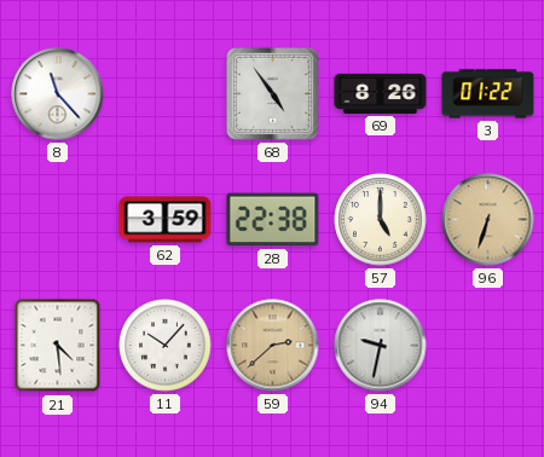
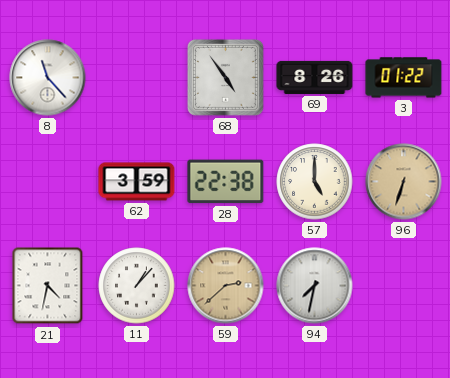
21: 4:29 -> 4:32 (48, 286)
11: 10:07 -> 1:07 (137, 286)
94: 9:32 -> 7:32 (315, 286)
